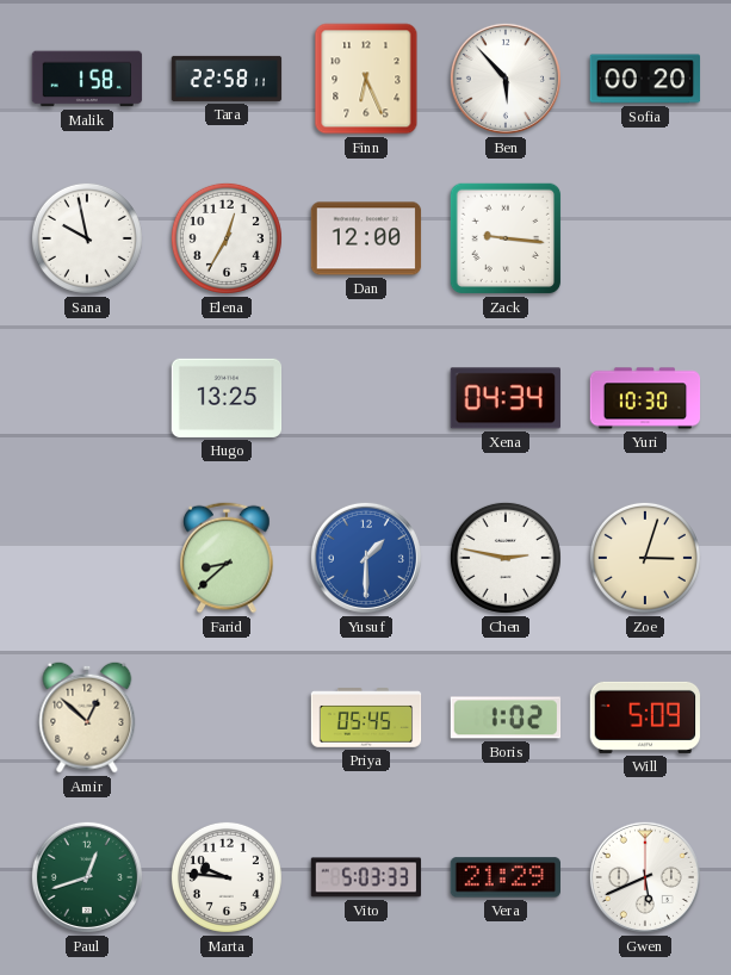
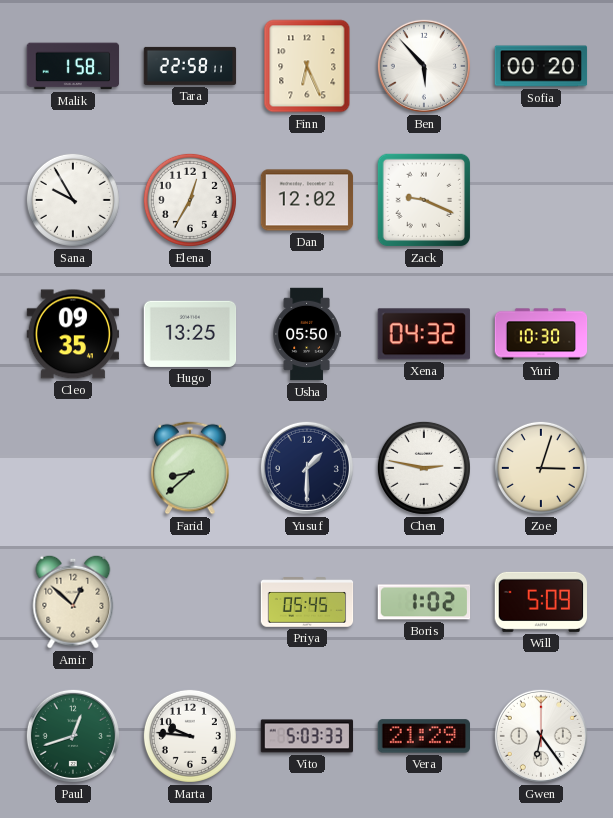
Sana: 9:58 -> 9:55 (73, 200)
Dan: 12:00 -> 12:02 (307, 200)
Zack: 9:16 -> 9:19 (424, 200)
Cleo: none -> 09:35 (73, 334)
Usha: none -> 05:50 (307, 334)
Xena: 04:34 -> 04:32 (424, 334)
Yusuf dial: blue -> navy (307, 468)
Gwen: 5:41 -> 6:24 (541, 736)
